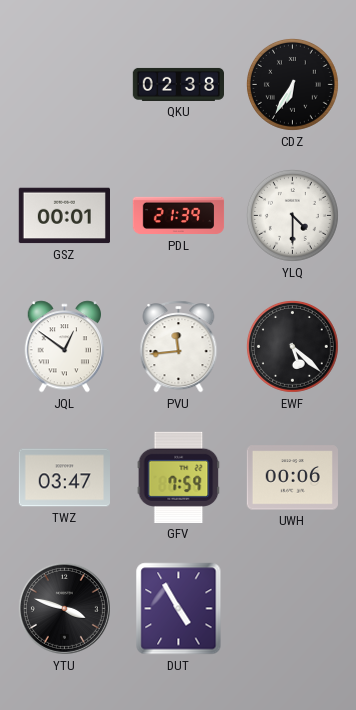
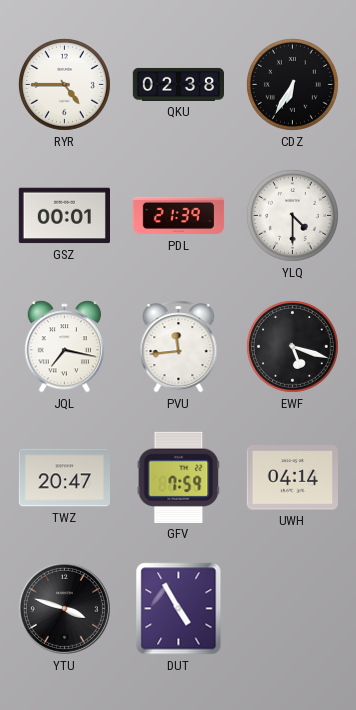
RYR: none -> 4:45 (64, 84)
JQL: 12:51 -> 7:17 (65, 347)
EWF: 5:22 -> 5:18 (292, 346)
TWZ: 03:47 -> 20:47 (64, 478)
UWH: 00:06 -> 04:14 (292, 478)
